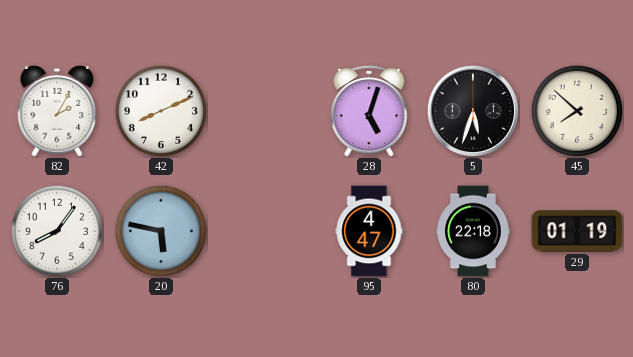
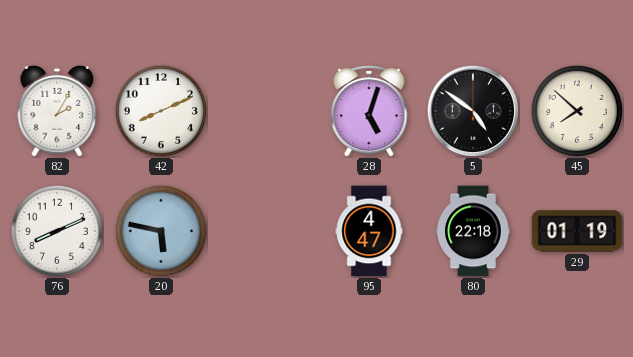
5: 5:33 -> 4:51 (472, 110)
76: 8:06 -> 8:11 (56, 230)
